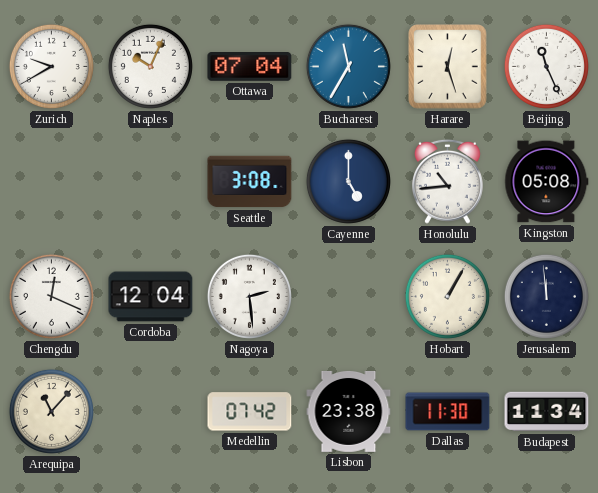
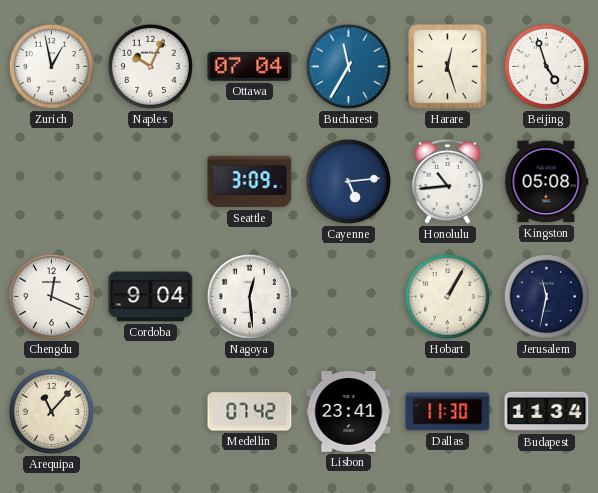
Zurich: 9:40 -> 12:58 (51, 66)
Beijing: 11:26 -> 4:57 (546, 66)
Seattle: 3:08 -> 3:09 (250, 182)
Cayenne: 5:00 -> 5:14 (348, 181)
Cordoba: 12:04 -> 9:04 (151, 297)
Nagoya: 2:29 -> 12:29 (249, 296)
Jerusalem: 11:59 -> 11:32 (546, 296)
Lisbon: 23:38 -> 23:41 (349, 411)
